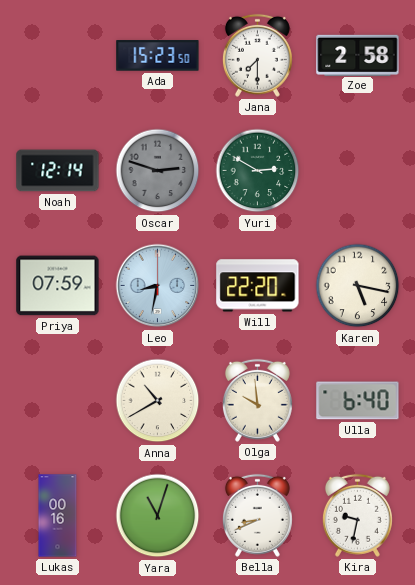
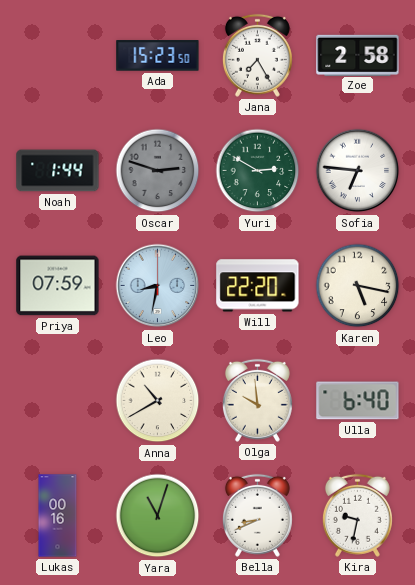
Jana: 7:30 -> 7:25 (257, 55)
Noah: 12:14 -> 1:44 (58, 171)
Sofia: none -> 6:46 (358, 171)
